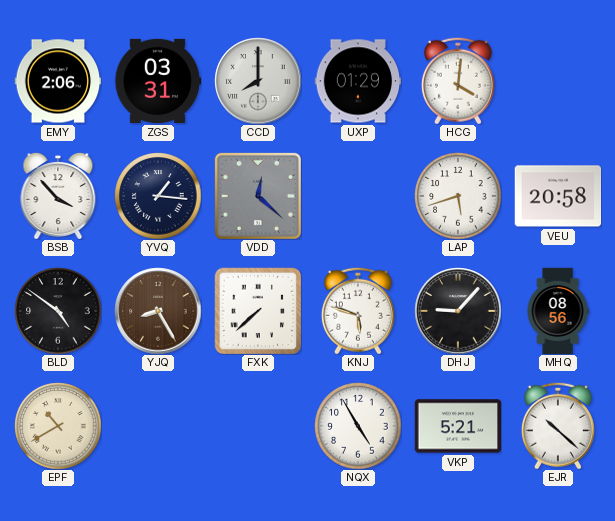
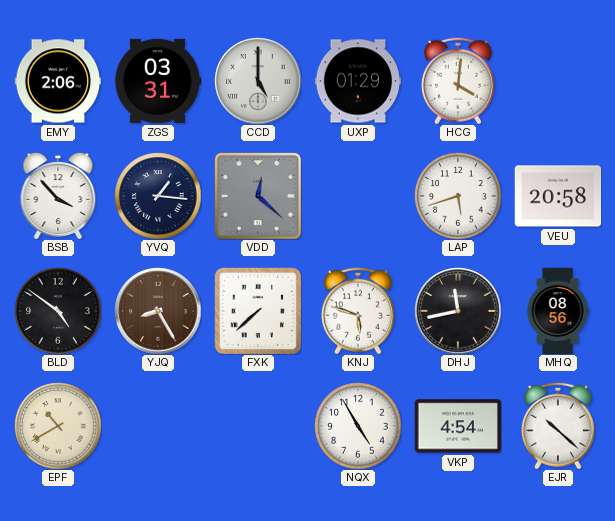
CCD: 8:00 -> 5:00 (258, 81)
DHJ: 9:07 -> 11:43 (458, 311)
VKP: 5:21 -> 4:54 (458, 426)
